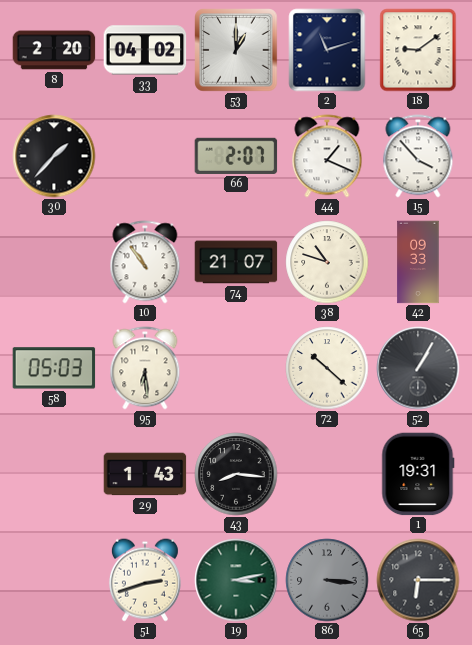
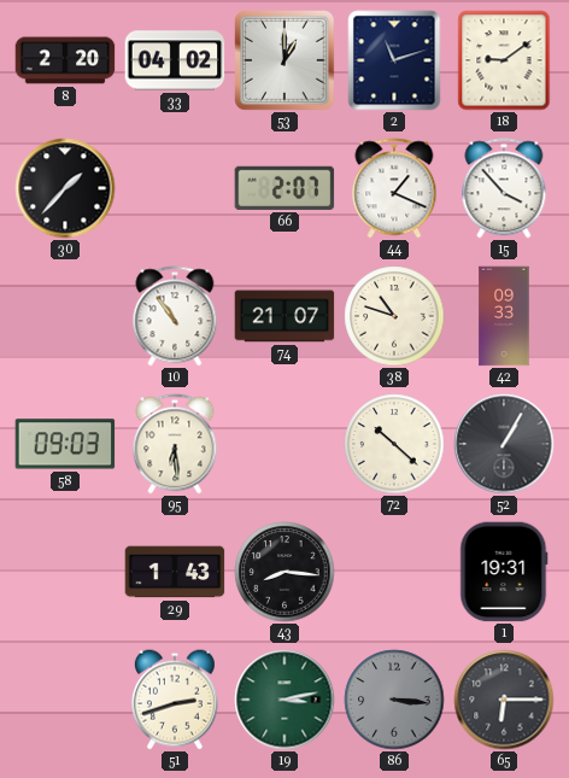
58: 05:03 -> 09:03 (65, 444)
